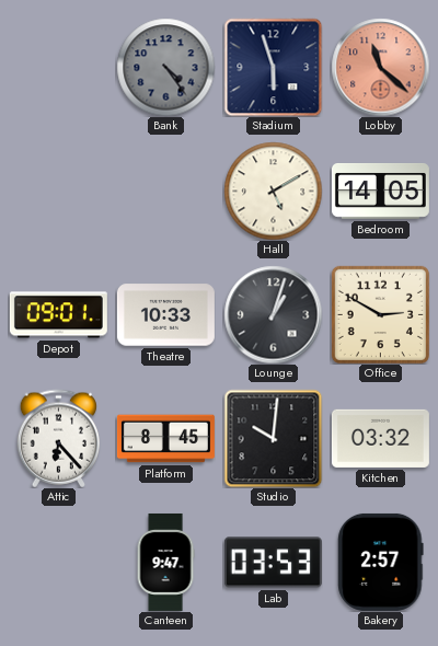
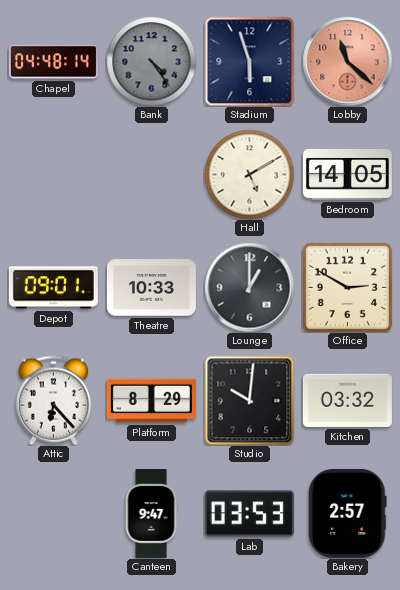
Chapel: none -> 04:48 (53, 62)
Lounge: 1:03 -> 1:00 (249, 287)
Platform: 8:45 -> 8:29 (151, 401)
